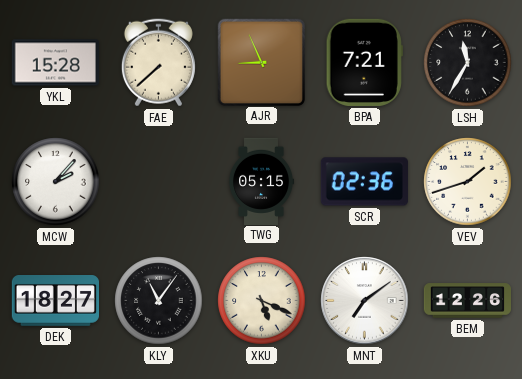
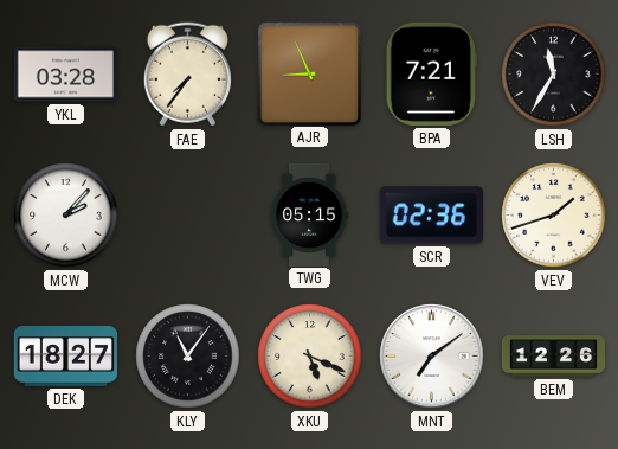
YKL: 15:28 -> 03:28 (65, 75)
FAE: 7:38 -> 7:36 (187, 75)
